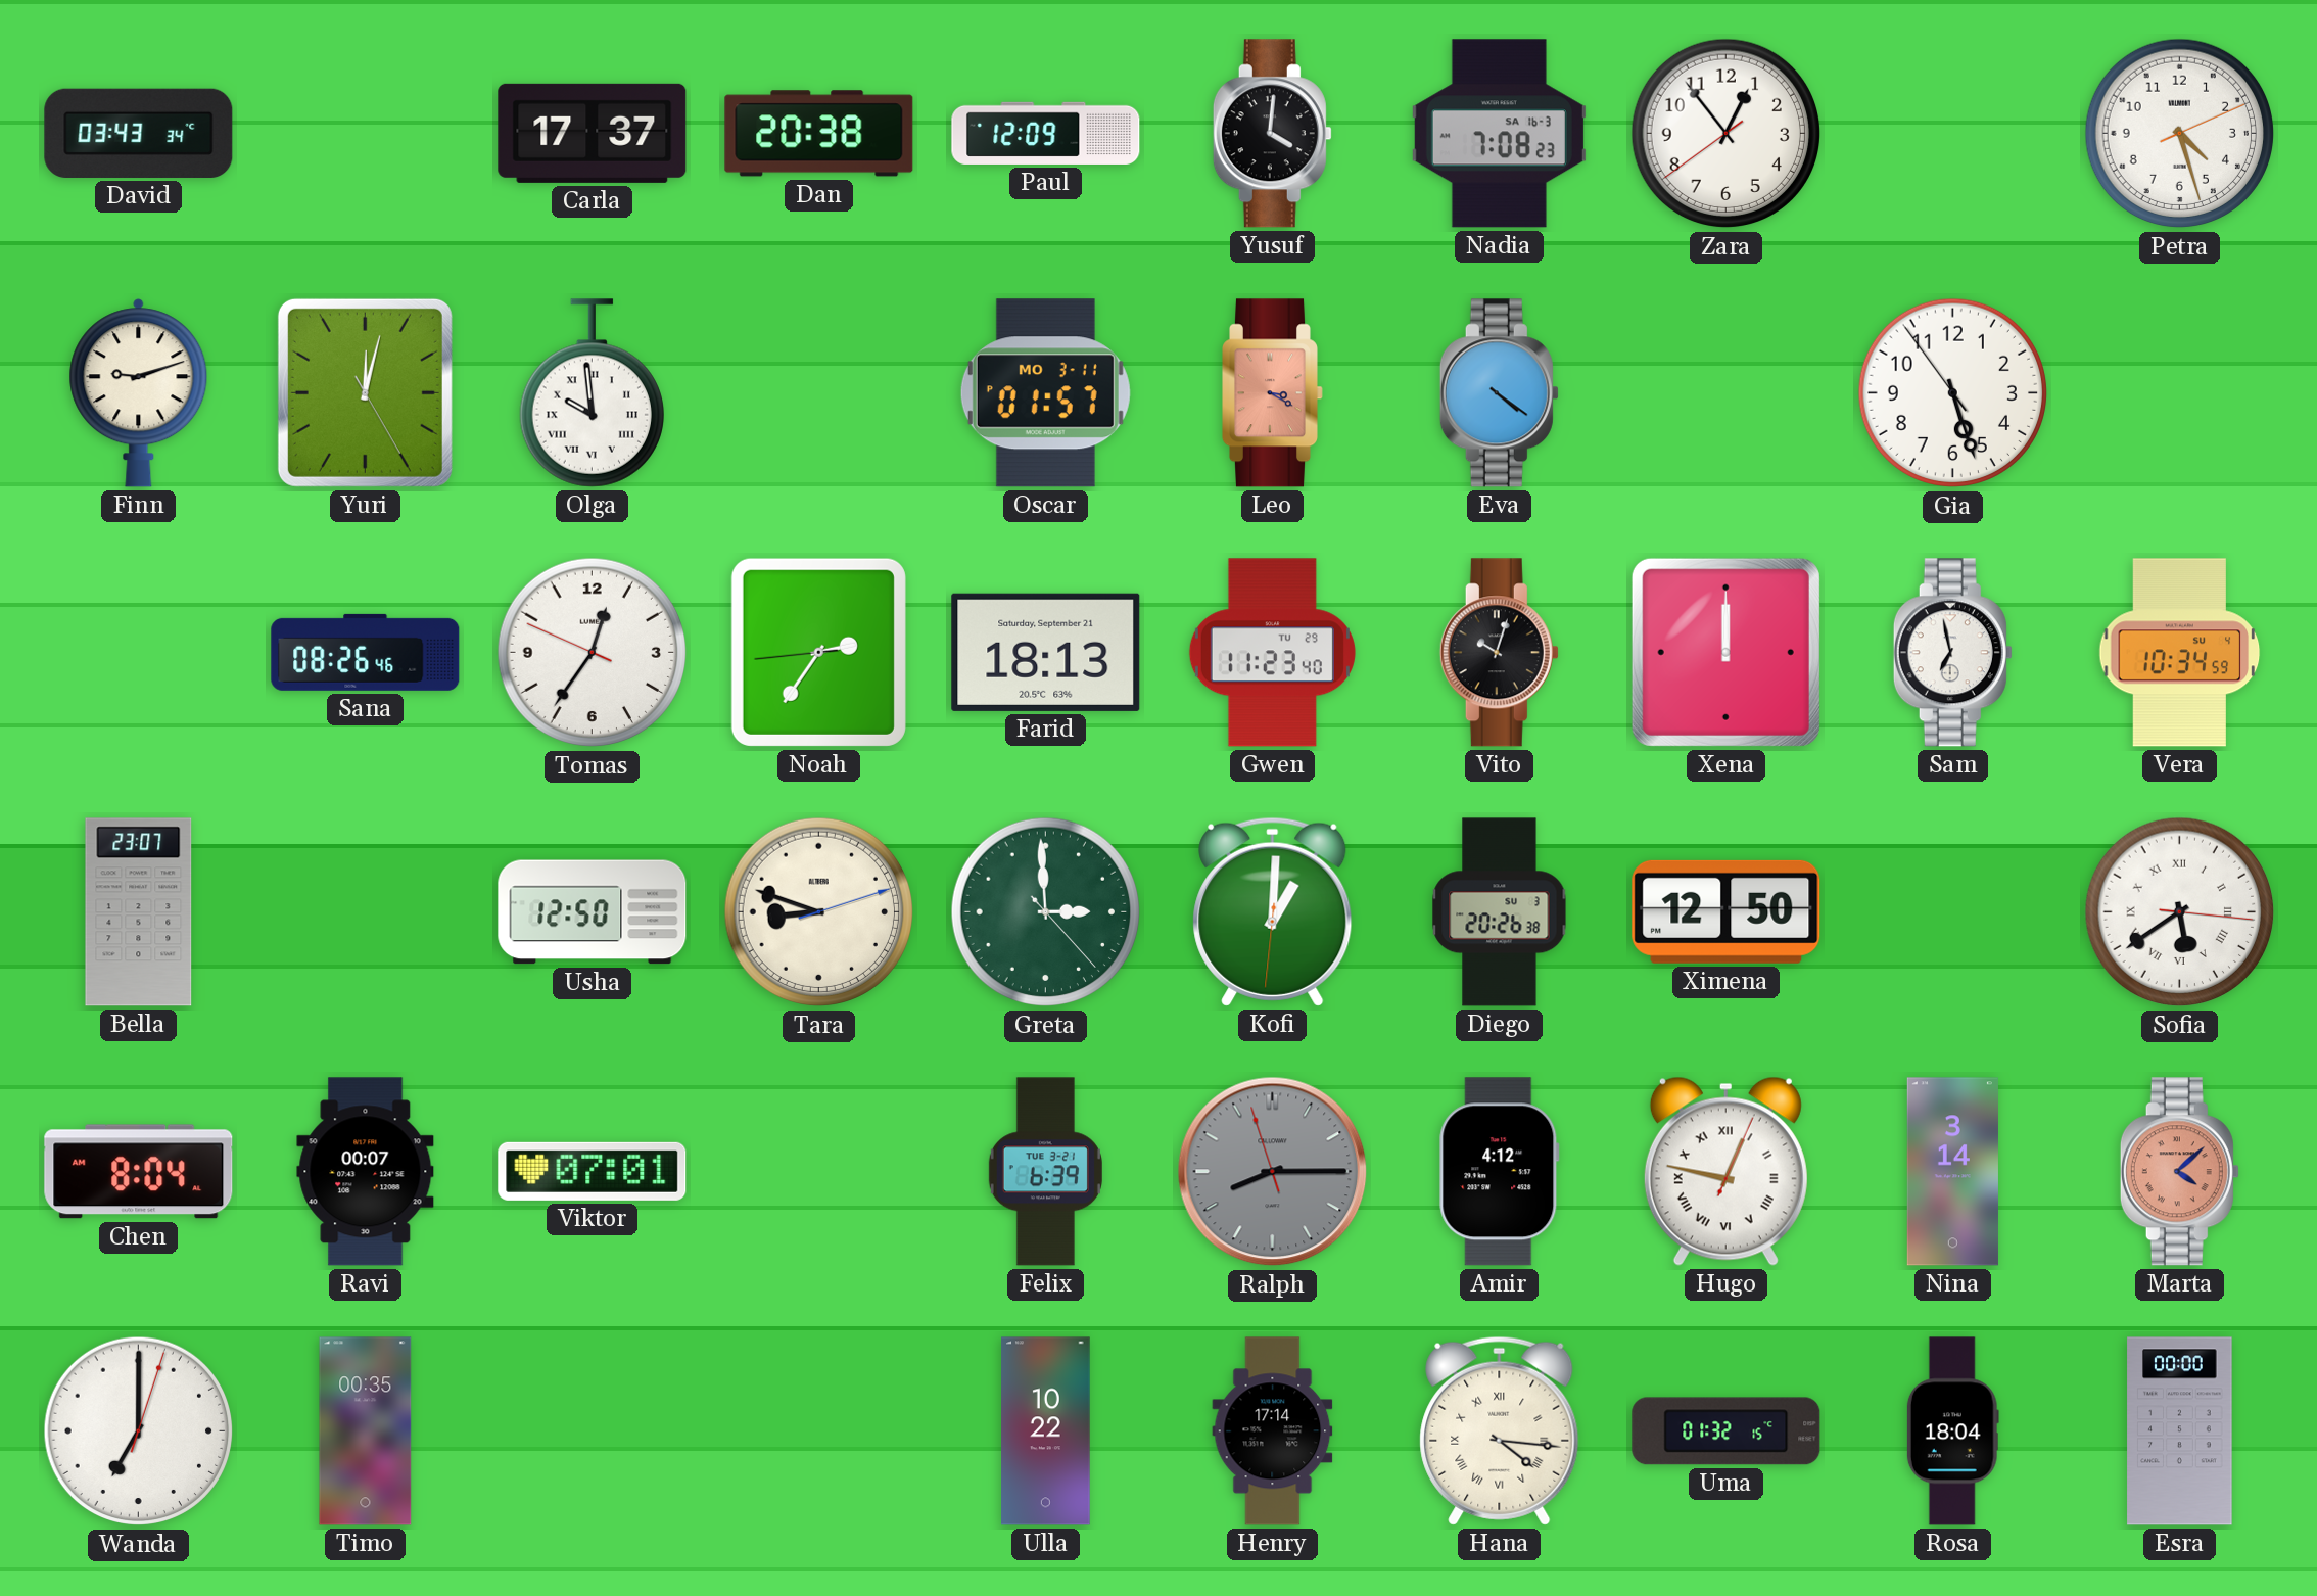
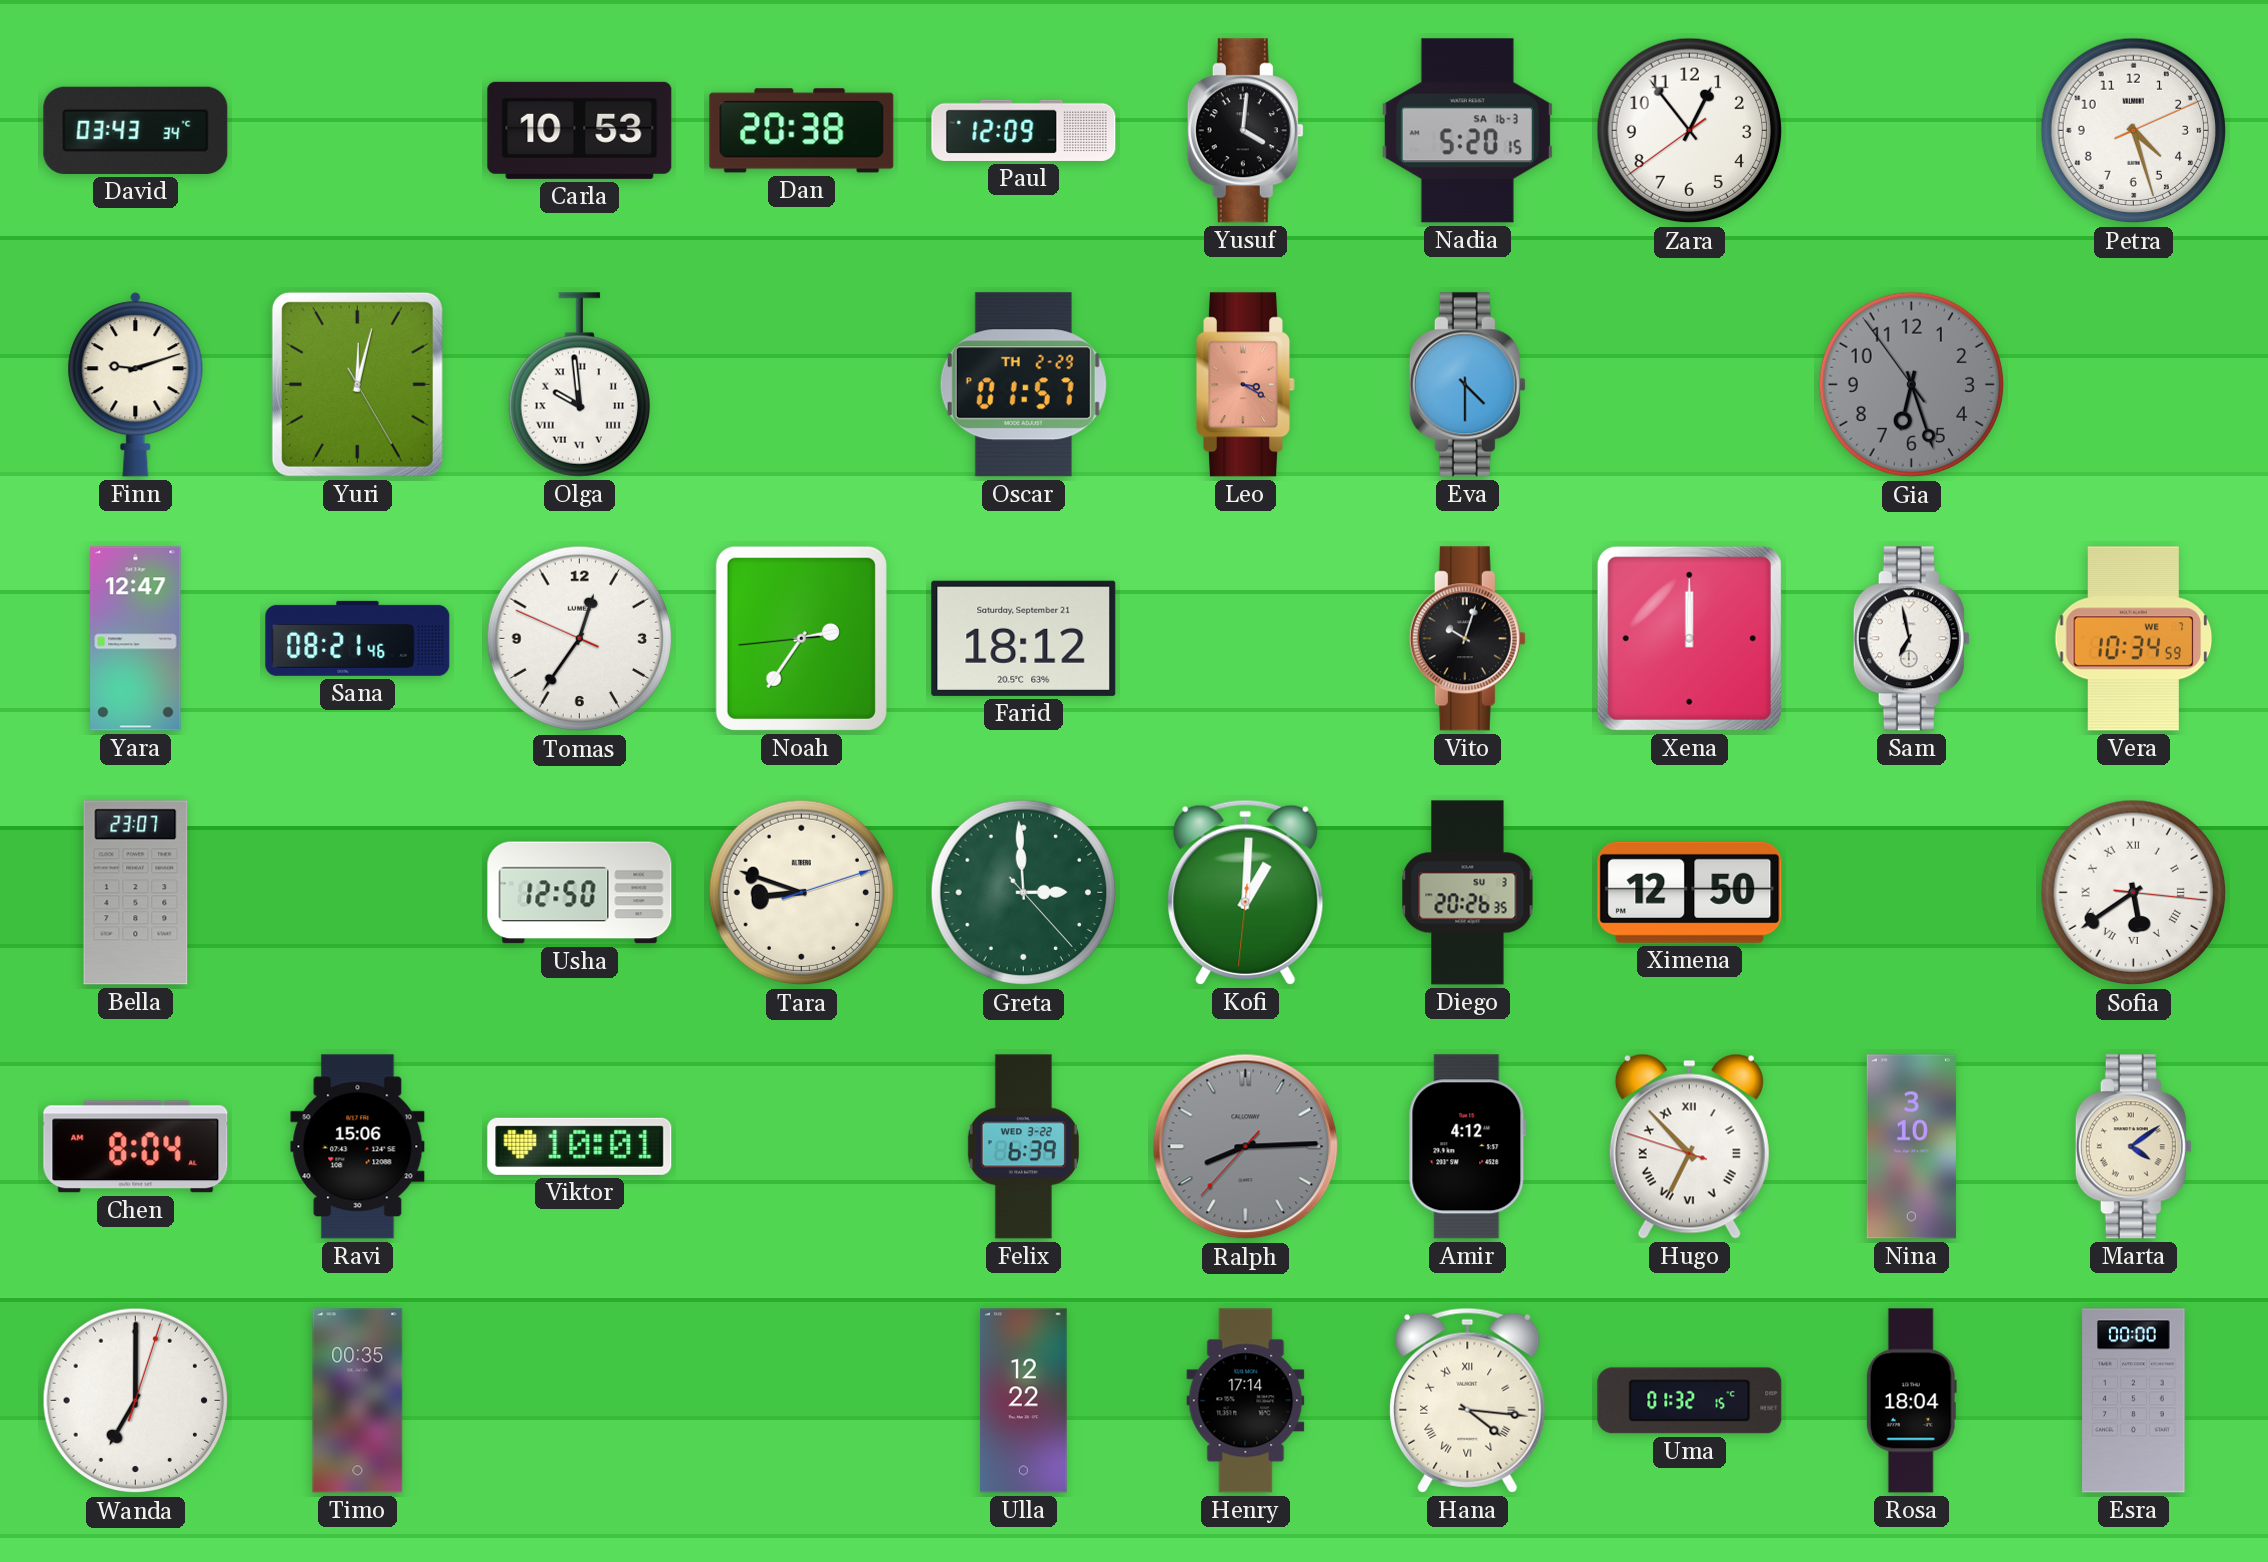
Carla: 17:37 -> 10:53 (580, 130)
Nadia: 7:08 -> 5:20 (1467, 131)
Oscar date: MO 3-11 -> TH 2-29 (1023, 385)
Eva: 4:21 -> 4:30 (1467, 385)
Gia: 5:26 -> 6:26 (1912, 385)
Gia dial: white -> grey (1912, 385)
Yara: none -> 12:47 (136, 639)
Sana: 08:26 -> 08:21 (358, 638)
Farid: 18:13 -> 18:12 (1024, 638)
Gwen: 11:23 -> none (1272, 653)
Vera date: SU 4 -> WE 7 (2134, 639)
Diego: 20:26:38 -> 20:26:35 (1468, 893)
Ravi: 00:07 -> 15:06 (358, 1147)
Viktor: 07:01 -> 10:01 (580, 1146)
Felix date: TUE 3-21 -> WED 3-22 (1023, 1147)
Ralph: 8:14:57 -> 8:14:37 (1246, 1147)
Hugo: 12:47 -> 6:52 (1689, 1146)
Nina: 3:14 -> 3:10 (1911, 1147)
Marta: 4:08 -> 4:09 (2133, 1147)
Marta dial: salmon -> cream (2133, 1147)
Ulla: 10:22 -> 12:22 (1024, 1401)
